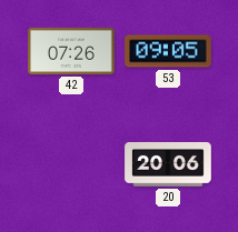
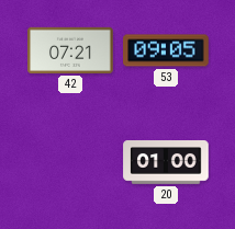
42: 07:26 -> 07:21 (70, 50)
20: 20:06 -> 01:00 (166, 163)
